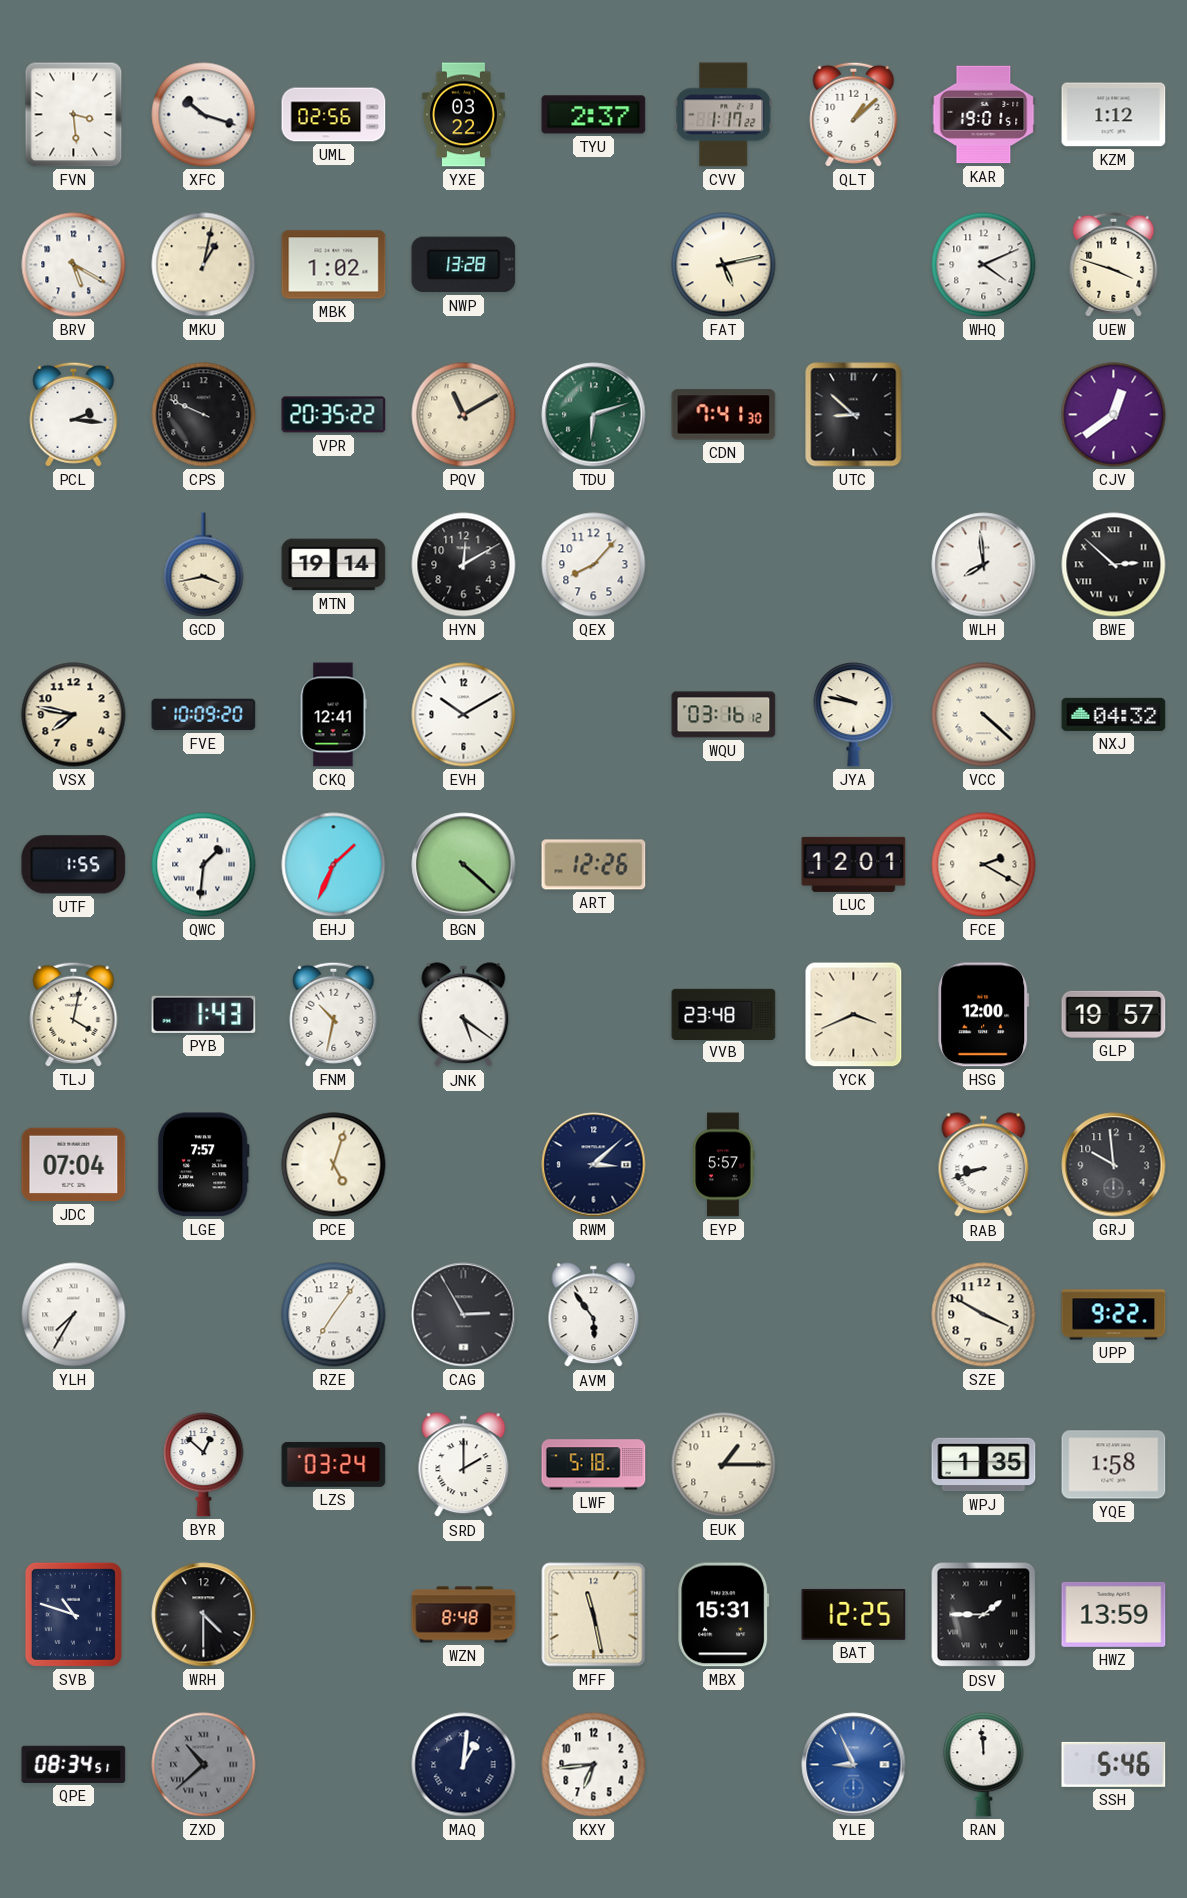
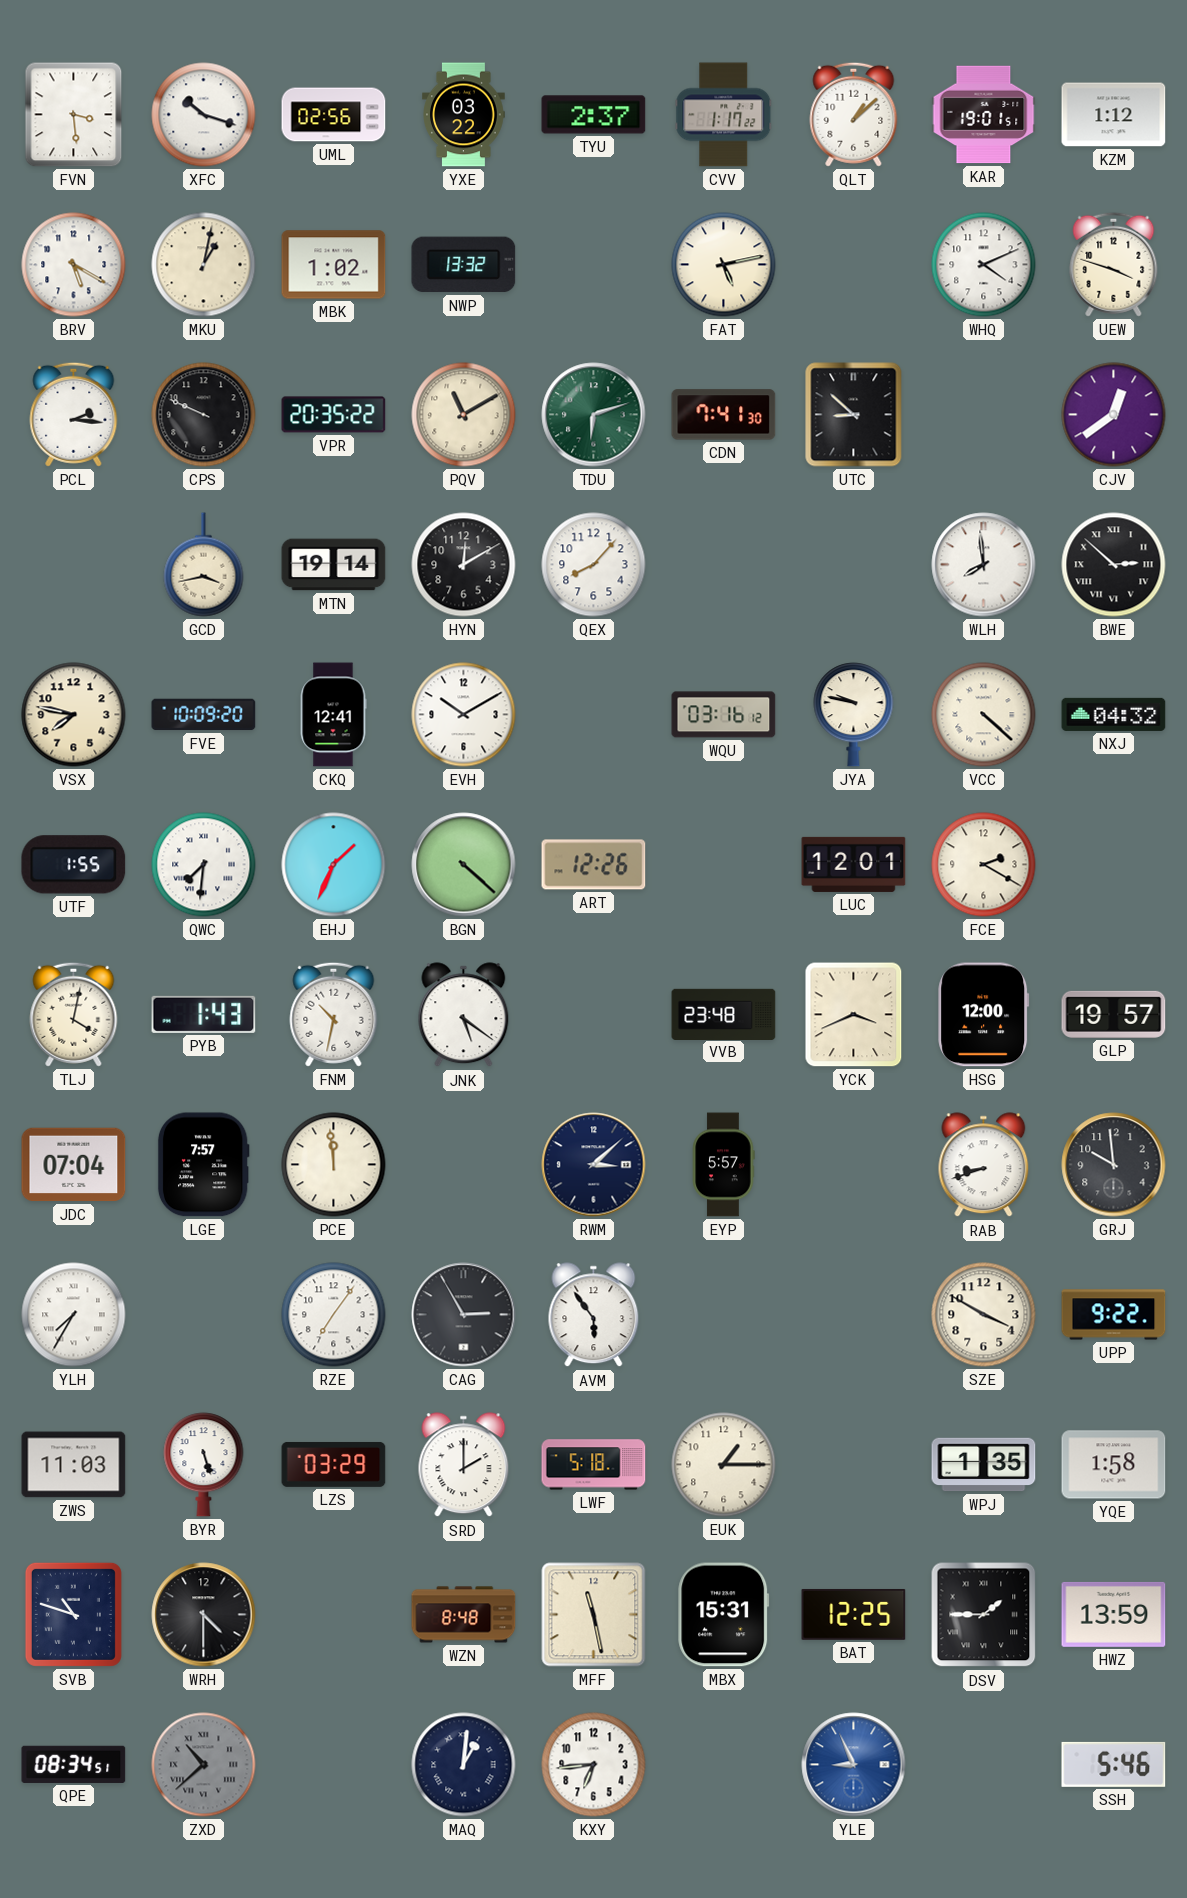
NWP: 13:28 -> 13:32 (464, 265)
QWC: 1:31 -> 7:31 (204, 865)
PCE: 5:03 -> 11:59 (334, 1165)
ZWS: none -> 11:03 (74, 1465)
BYR: 12:52 -> 5:27 (204, 1465)
LZS: 03:24 -> 03:29 (334, 1464)
RAN: 11:59 -> none (984, 1765)
